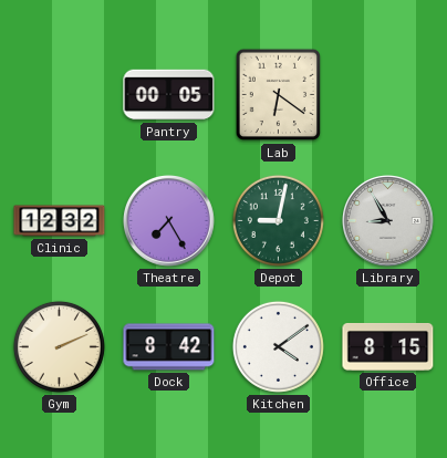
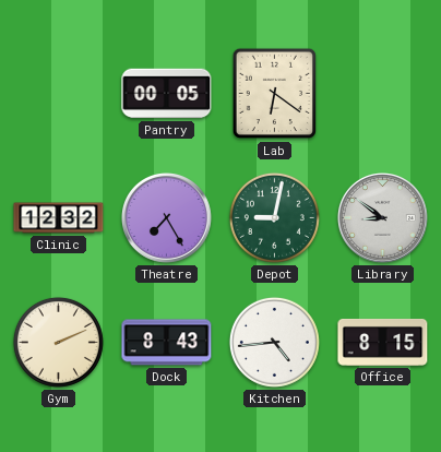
Library: 8:55 -> 8:51 (383, 218)
Dock: 8:42 -> 8:43 (167, 343)
Kitchen: 4:09 -> 4:44 (274, 342)
